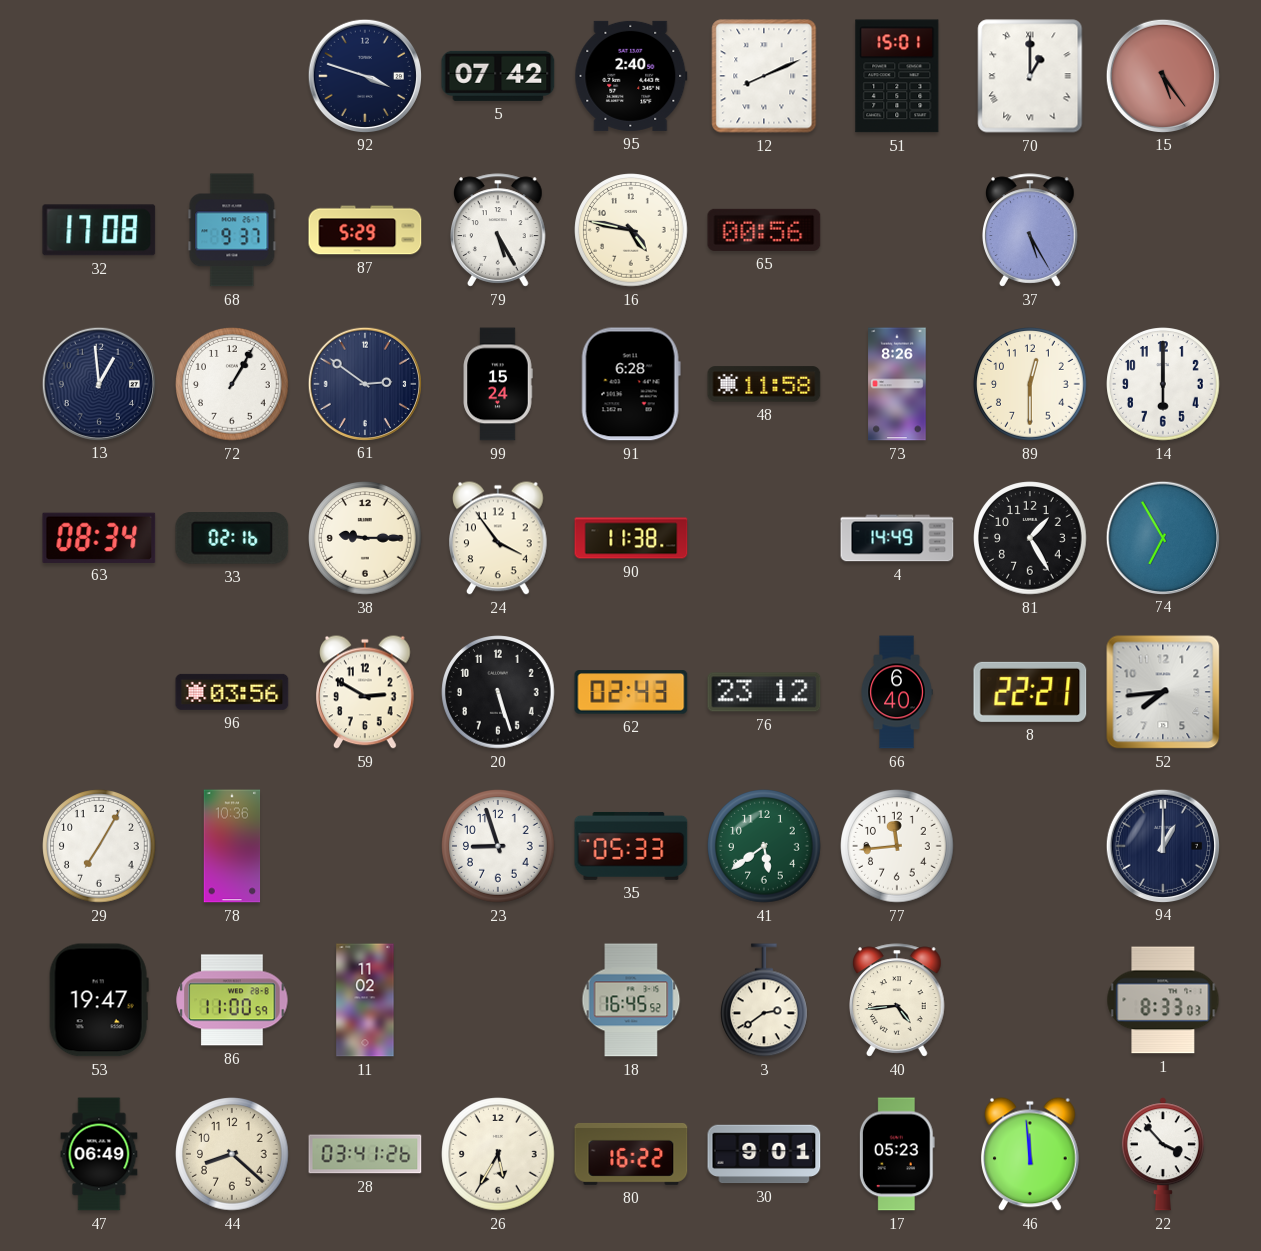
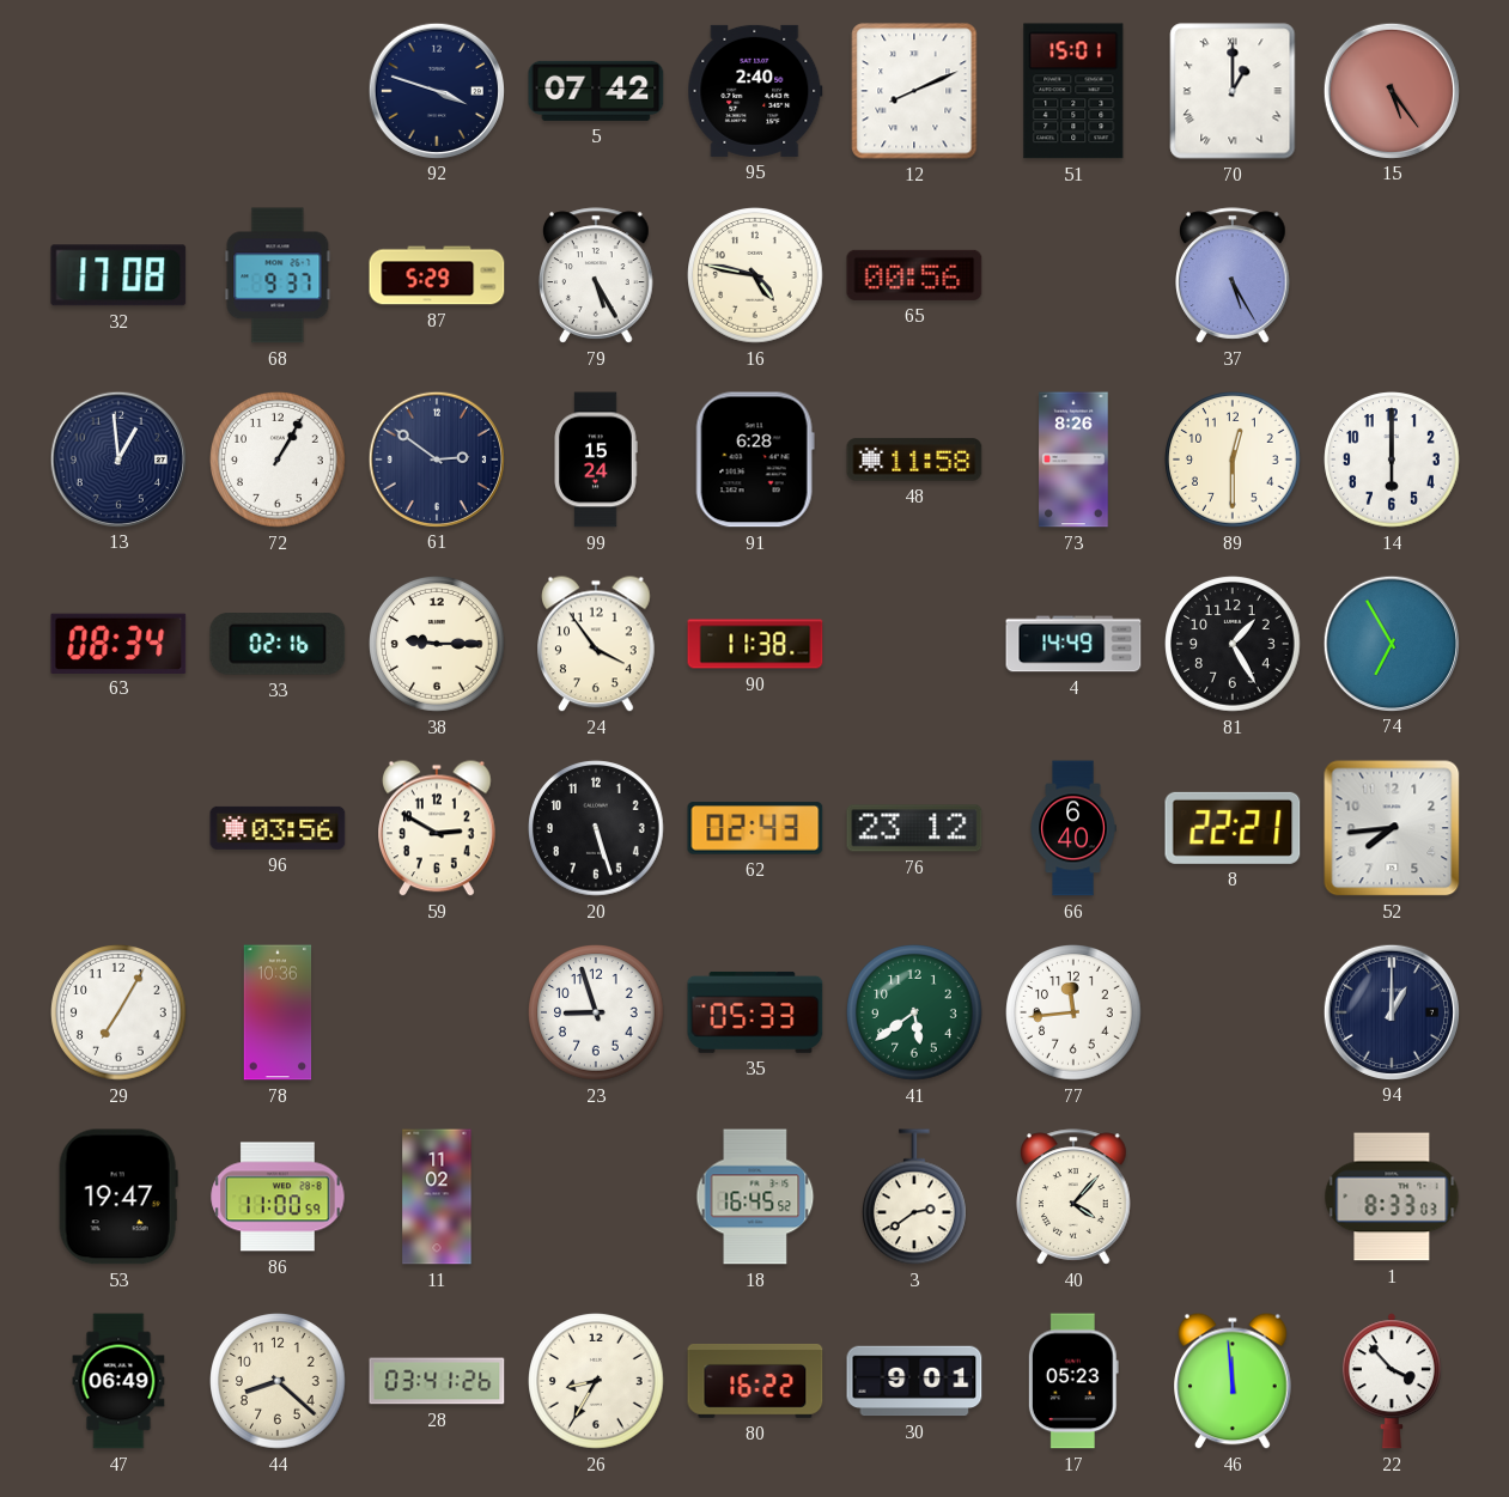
40: 4:44 -> 4:07 (1073, 1197)
26: 5:35 -> 8:35 (596, 1381)
